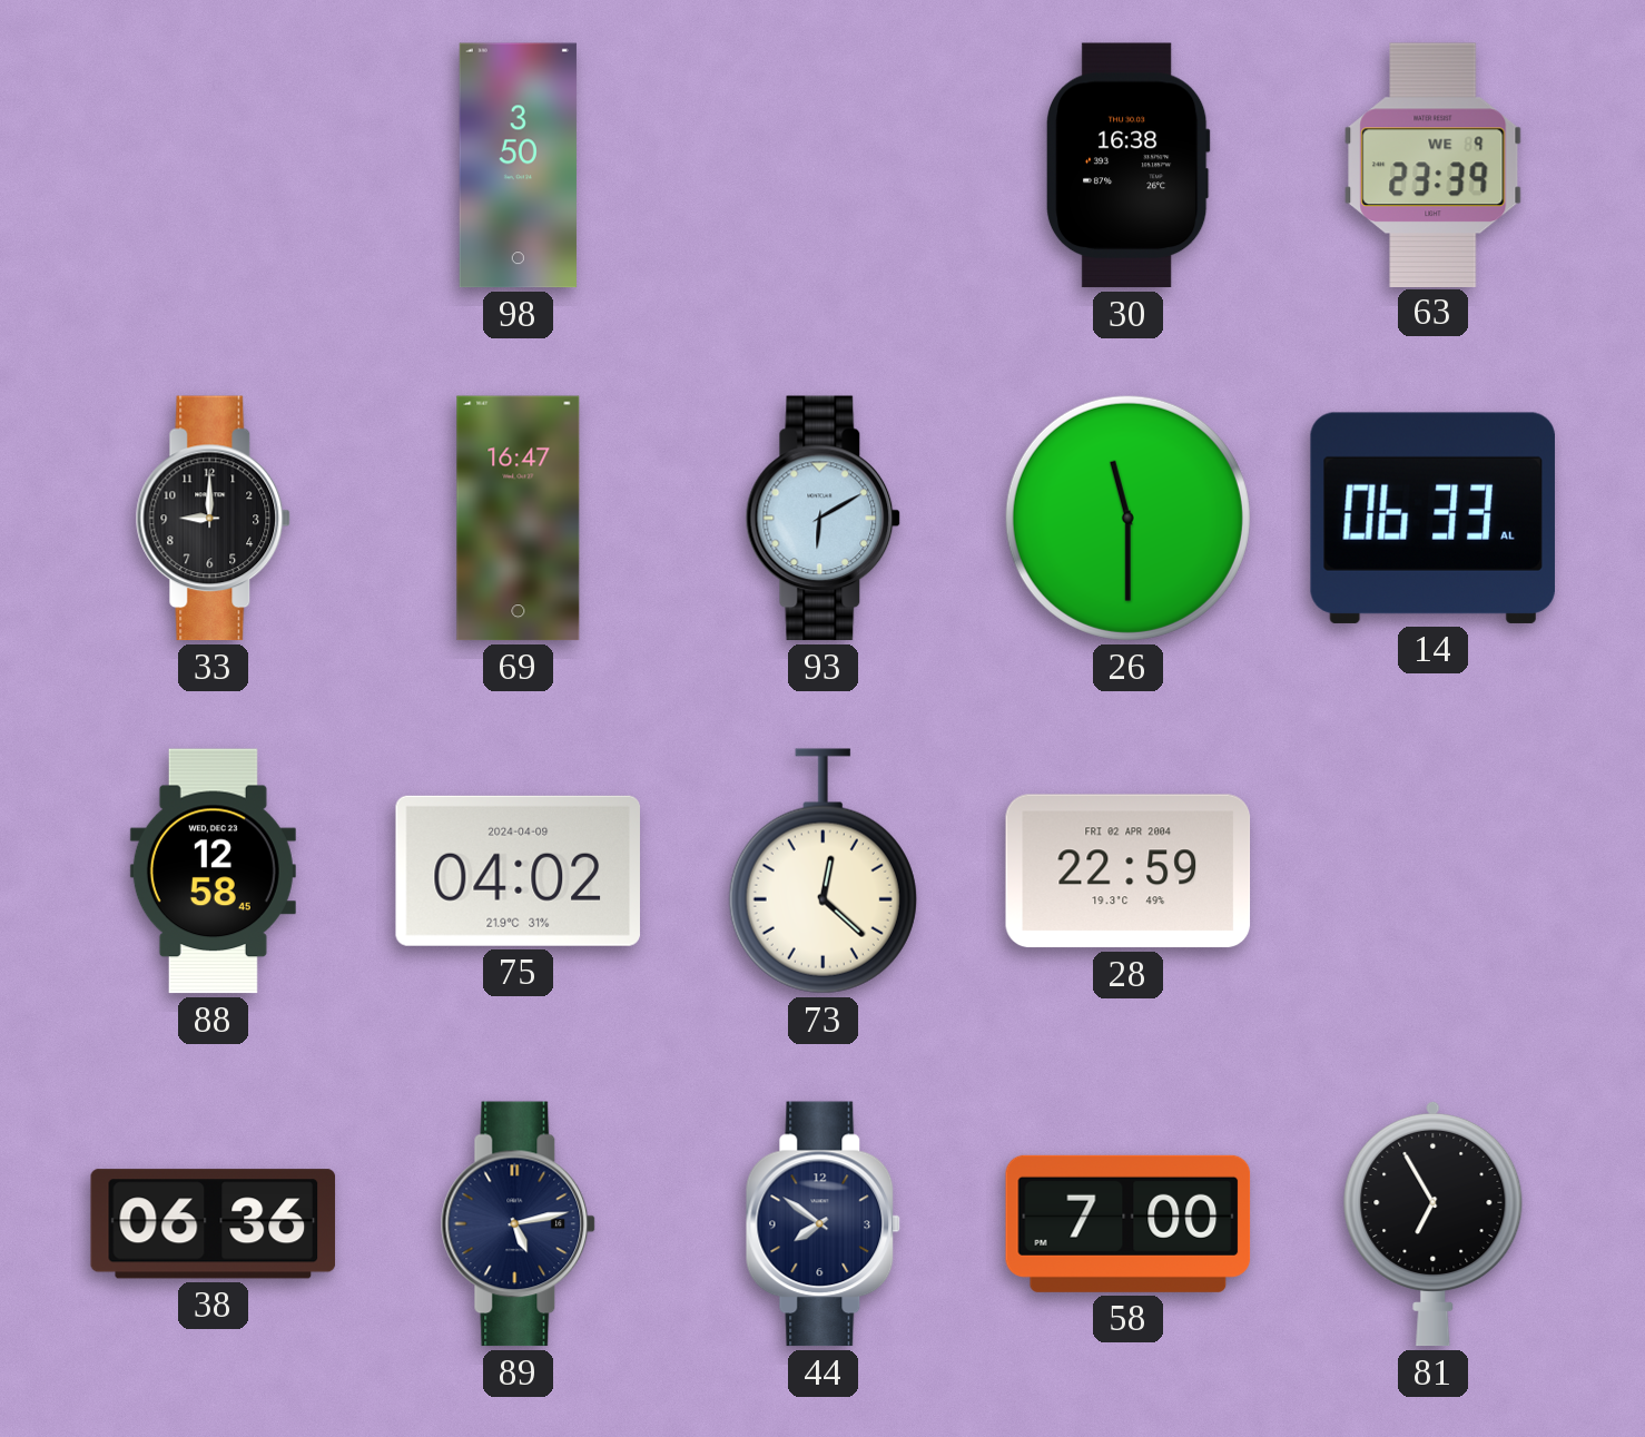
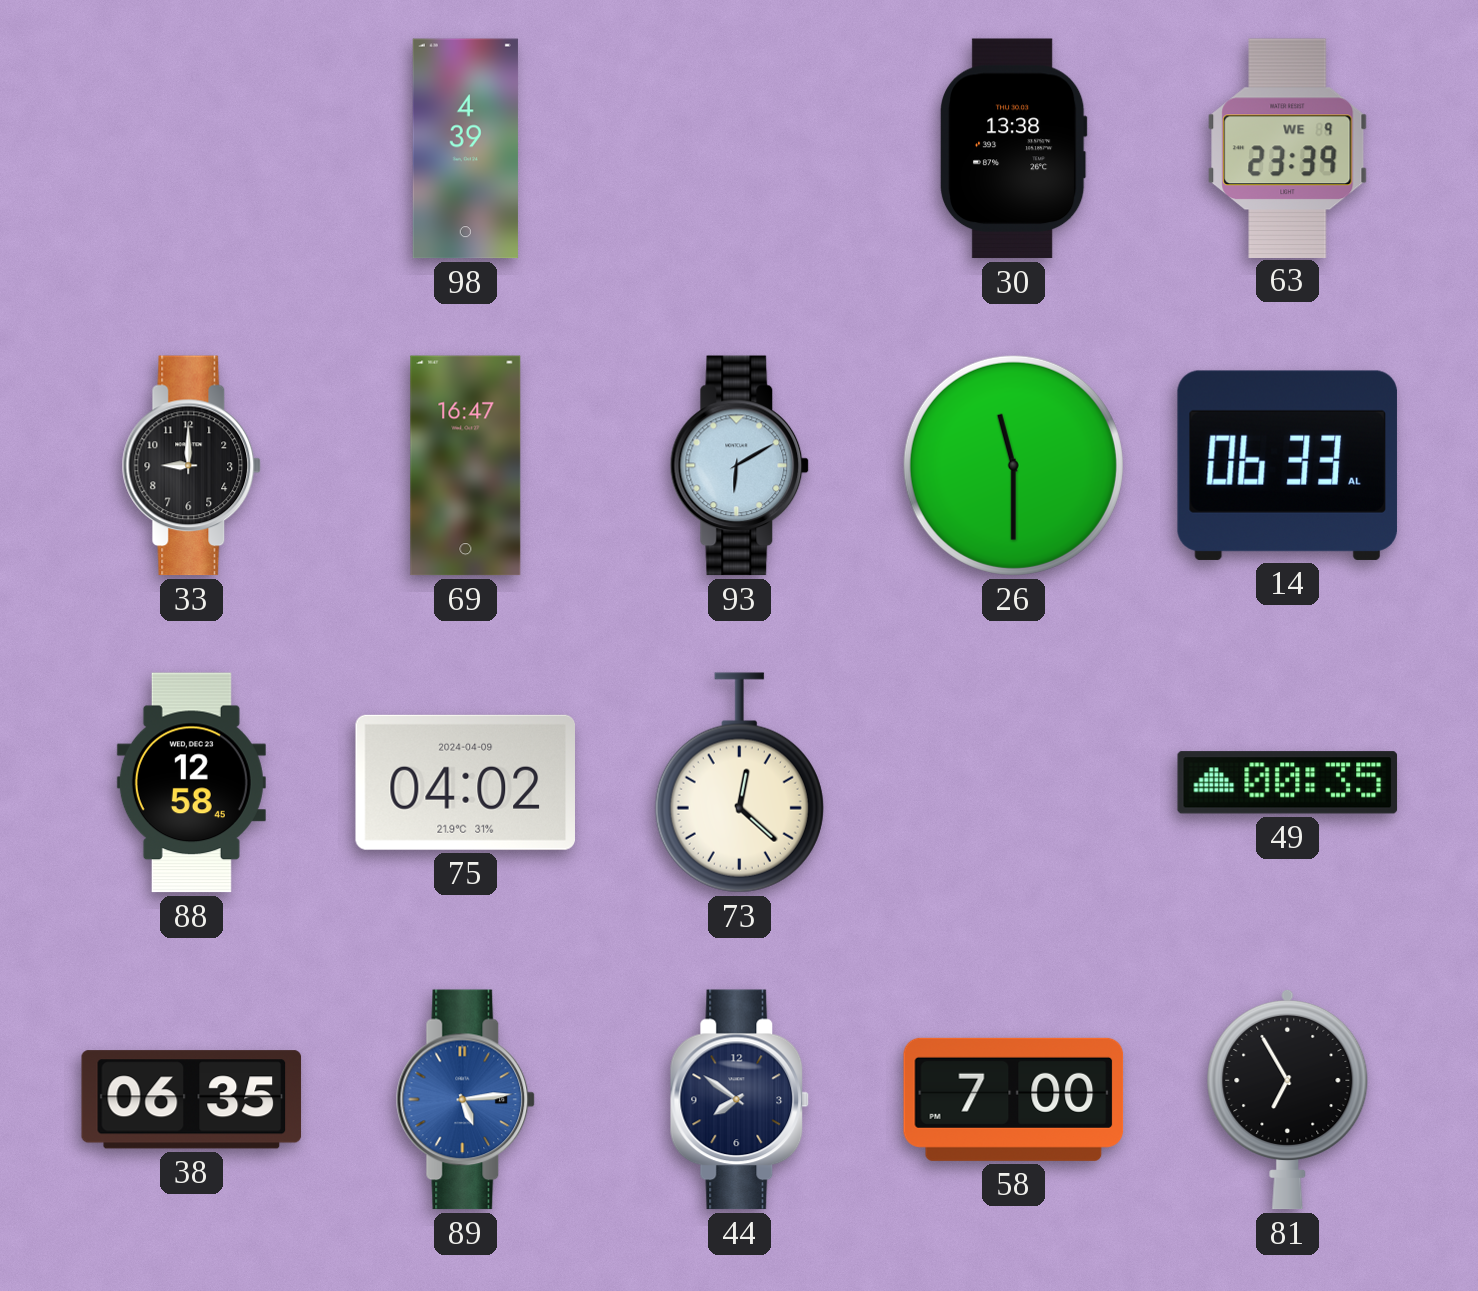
98: 3:50 -> 4:39 (465, 149)
30: 16:38 -> 13:38 (1013, 149)
28: 22:59 -> none (1129, 872)
49: none -> 00:35 (1288, 783)
38: 06:36 -> 06:35 (192, 1100)
89: 5:13 -> 5:14 (466, 1100)
89 dial: navy -> blue (466, 1100)
